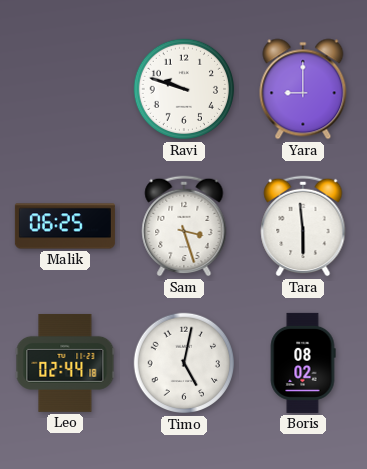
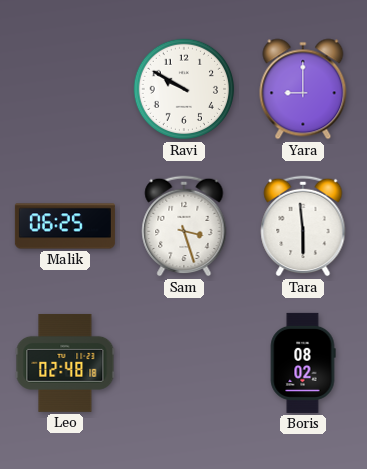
Ravi: 9:48 -> 9:50 (184, 89)
Leo: 02:44 -> 02:48 (65, 363)
Timo: 5:02 -> none (184, 363)
